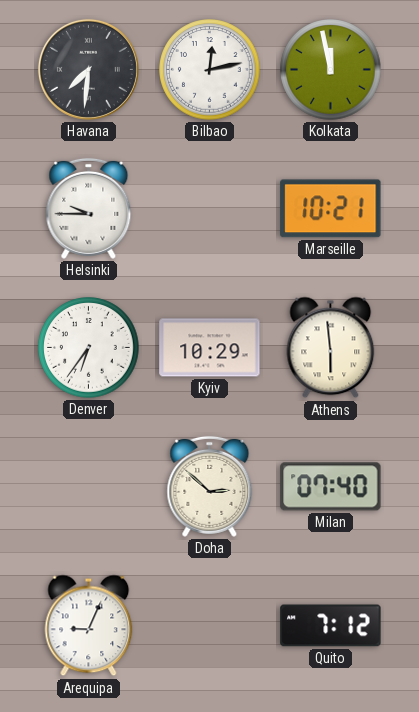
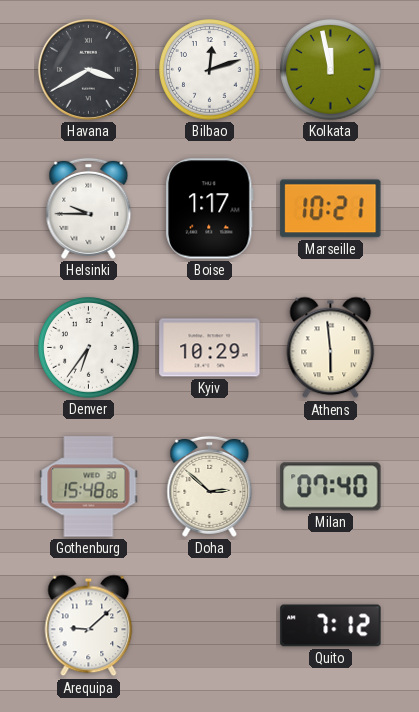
Havana: 7:31 -> 3:40 (88, 69)
Bilbao: 12:13 -> 12:12 (210, 70)
Boise: none -> 1:17 (210, 209)
Gothenburg: none -> 15:48 (89, 487)
Arequipa: 9:04 -> 9:08 (89, 626)
